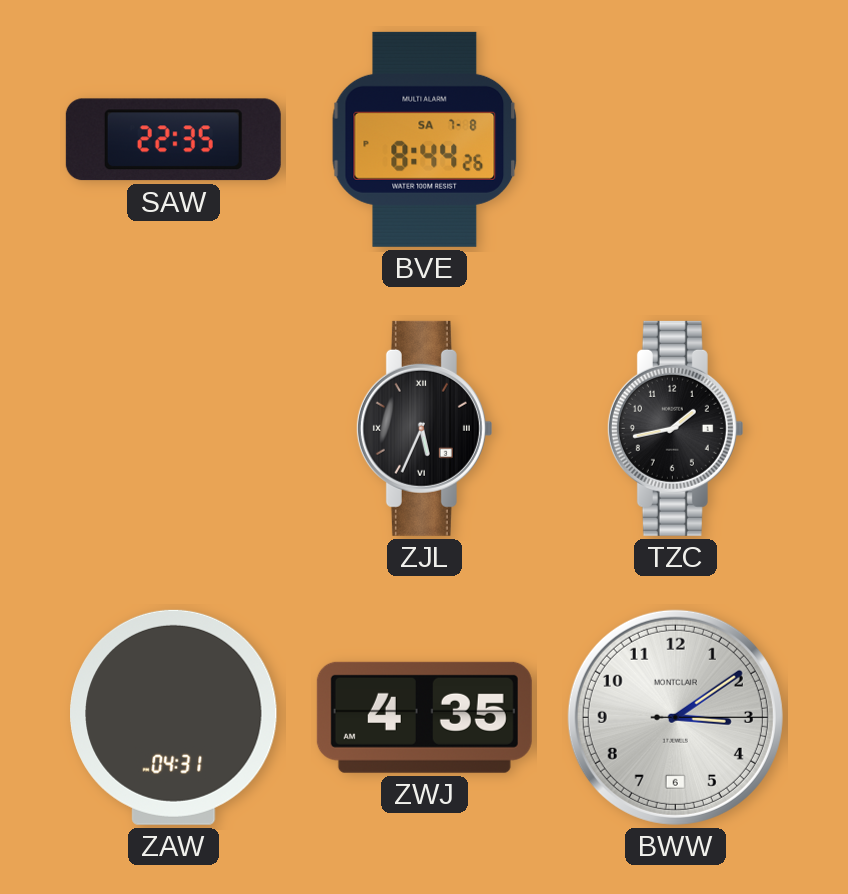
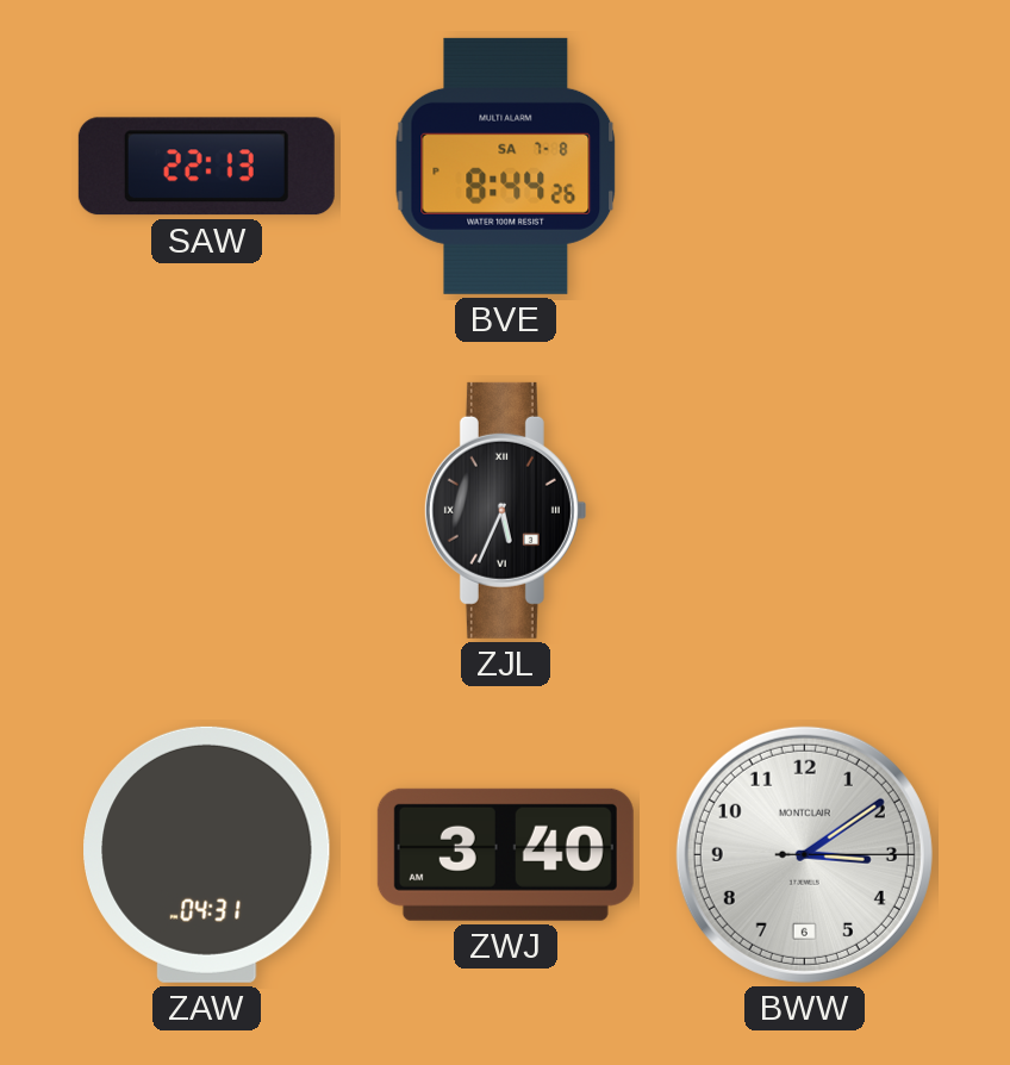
SAW: 22:35 -> 22:13 (206, 167)
TZC: 1:43 -> none (675, 428)
ZWJ: 4:35 -> 3:40 (505, 854)
